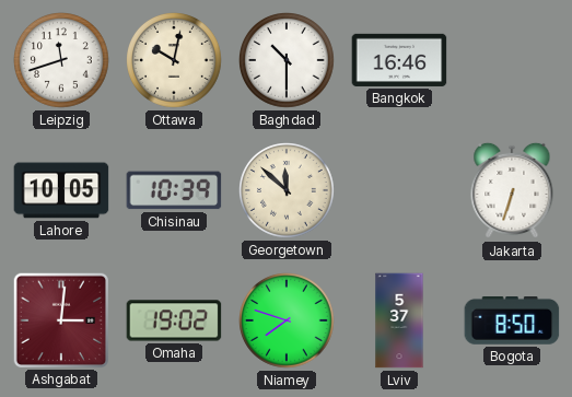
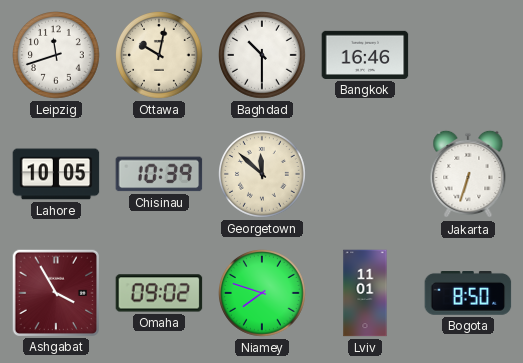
Ashgabat: 3:01 -> 3:55 (55, 292)
Omaha: 19:02 -> 09:02 (159, 293)
Lviv: 5:37 -> 11:01 (365, 293)
